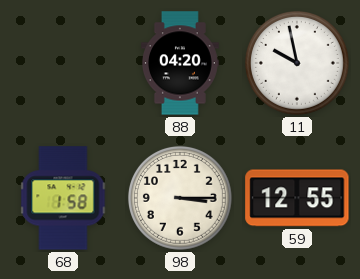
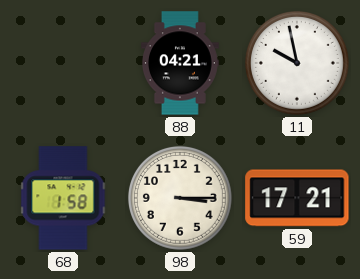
88: 04:20 -> 04:21 (180, 63)
59: 12:55 -> 17:21 (297, 198)
